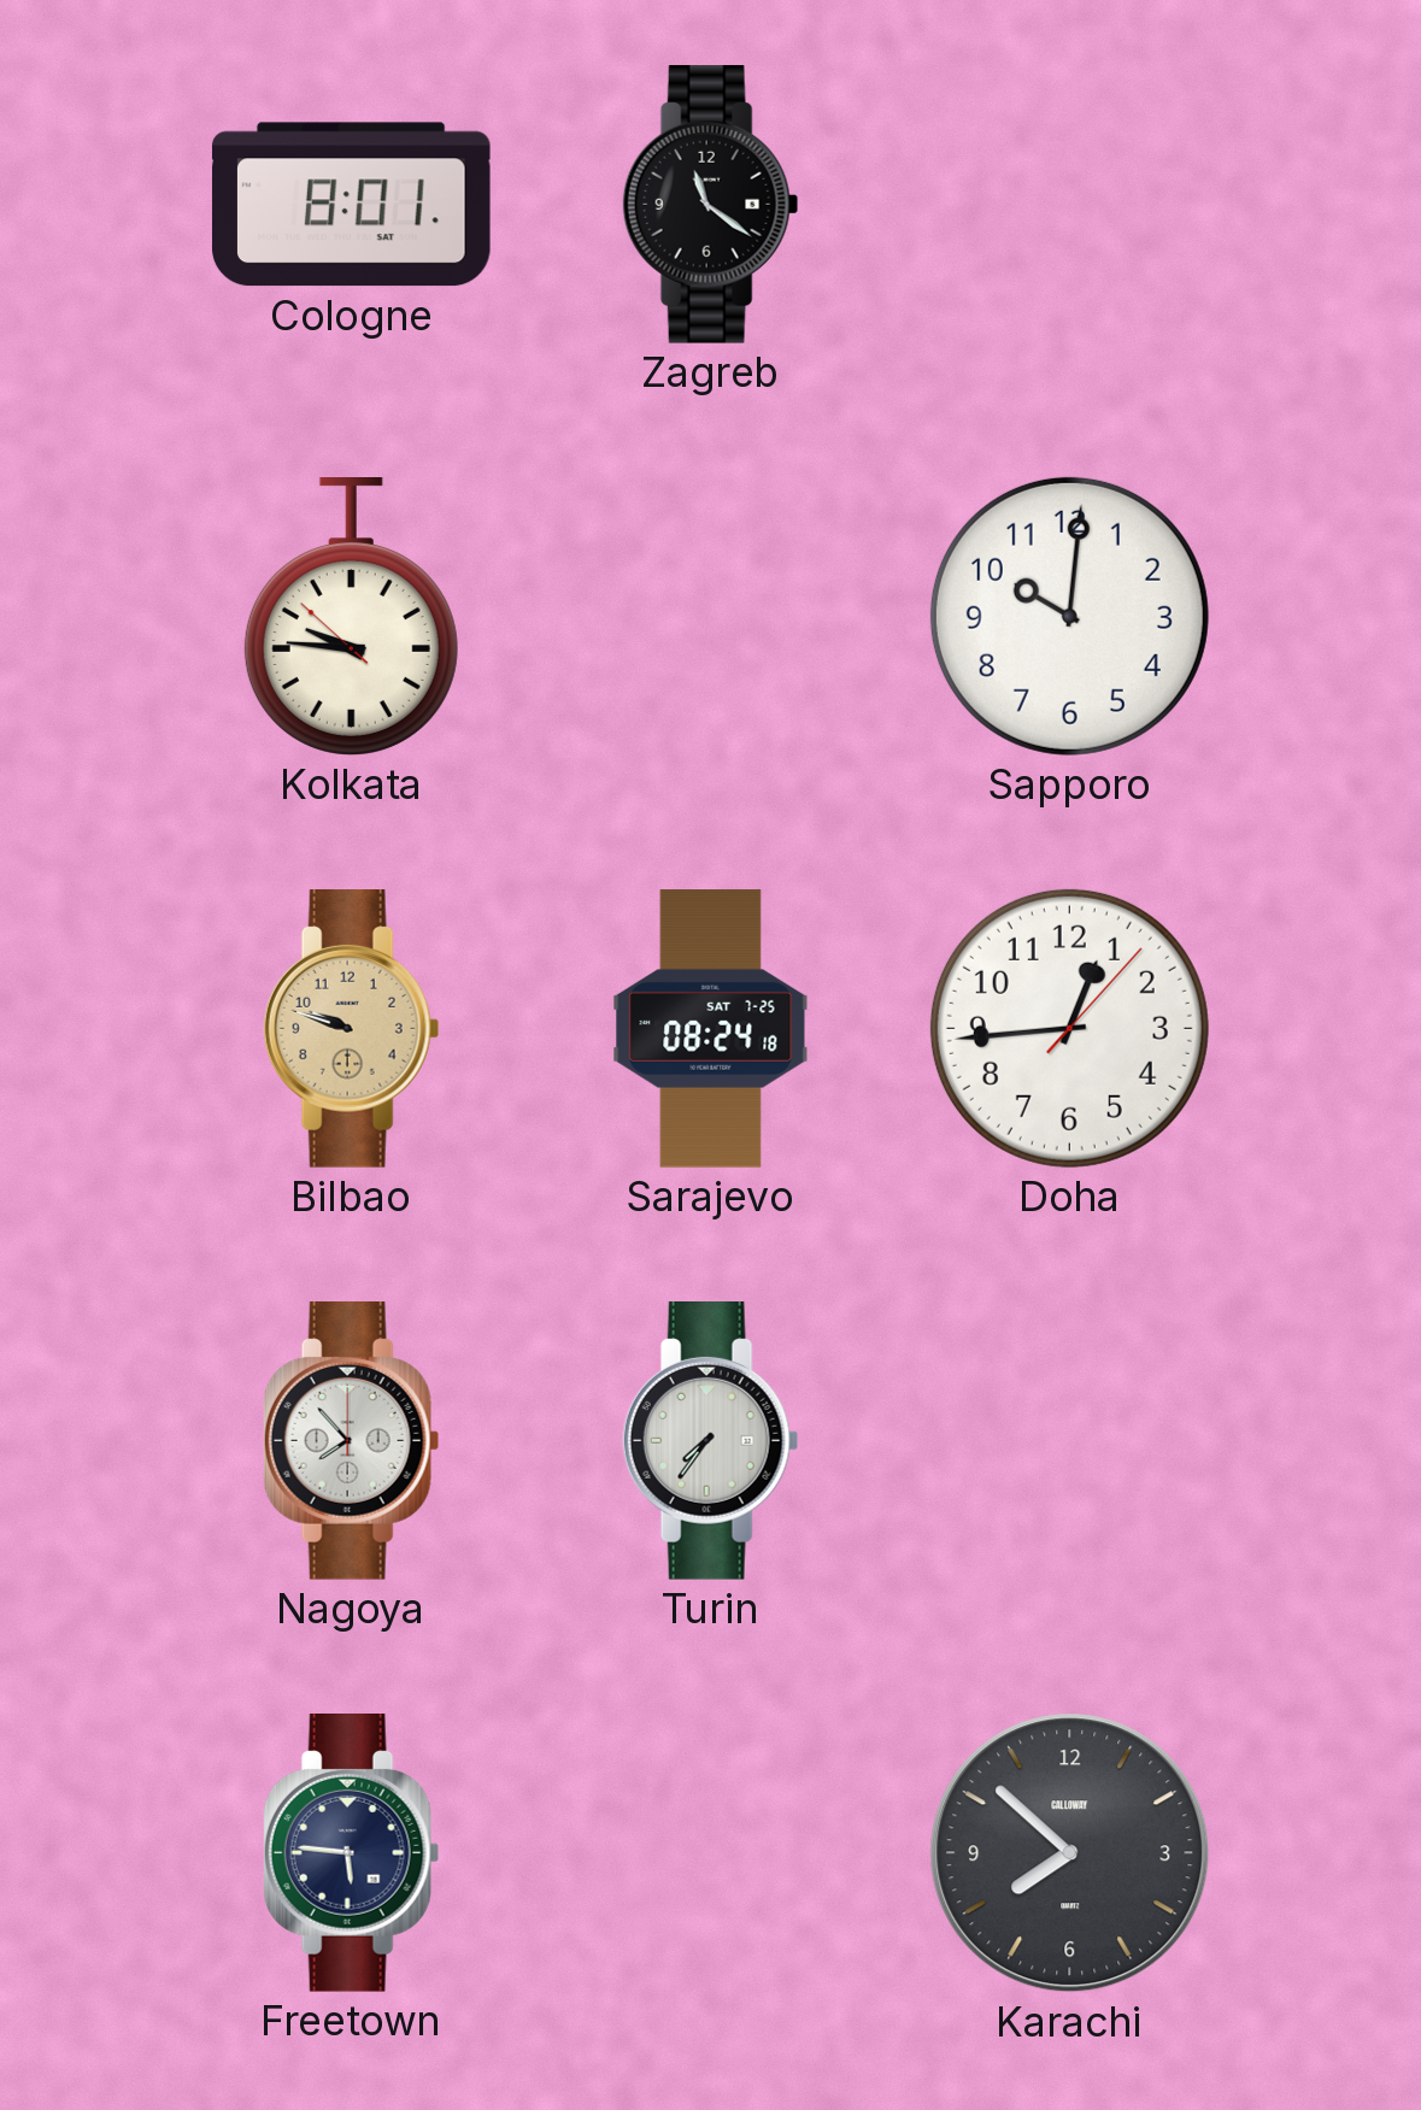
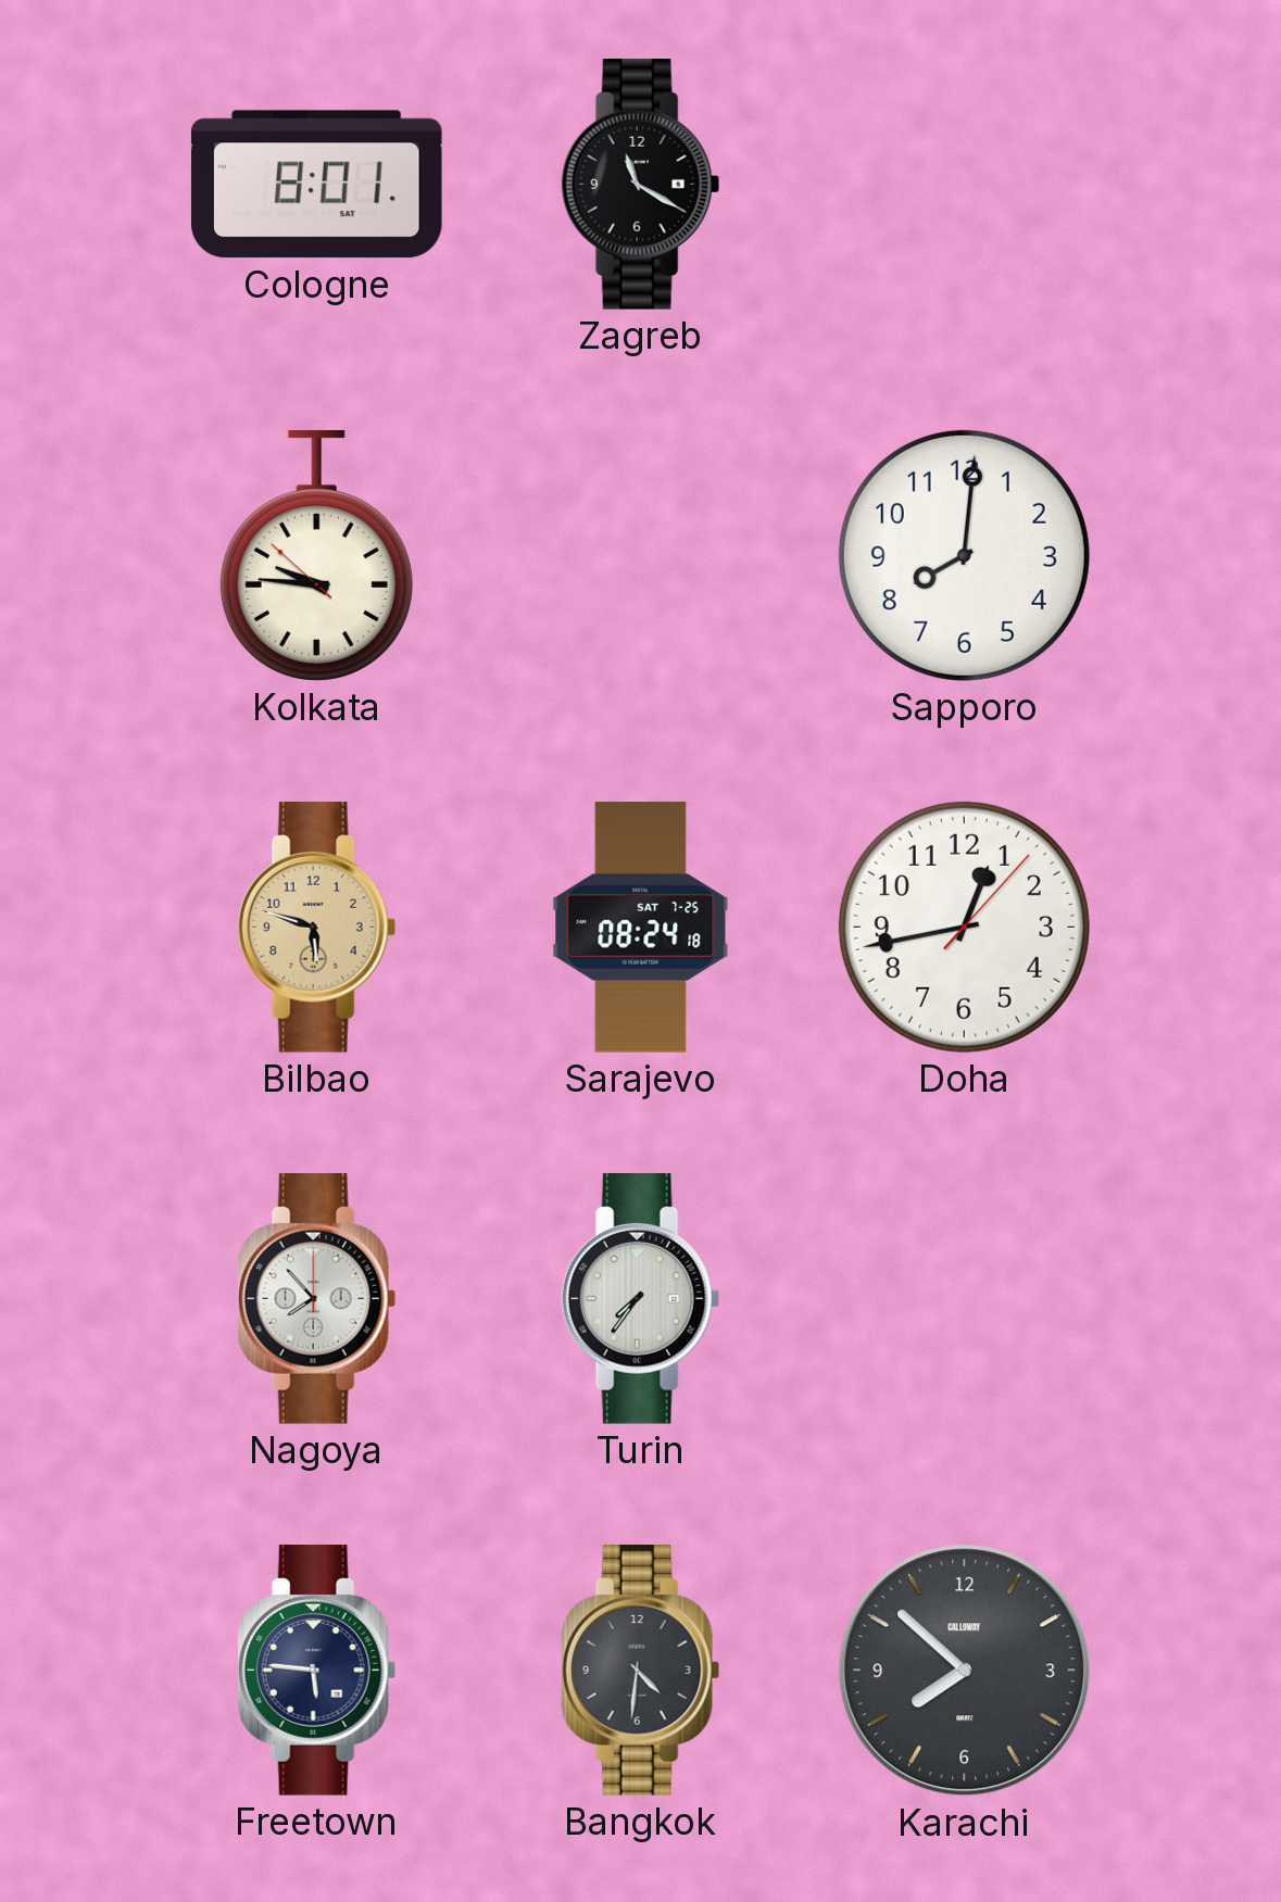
Zagreb: 11:21 -> 11:20 (641, 185)
Sapporo: 10:01 -> 8:01 (964, 555)
Bilbao: 9:48 -> 5:48 (317, 928)
Doha: 12:44 -> 12:43 (964, 927)
Bangkok: none -> 4:31 (641, 1671)
